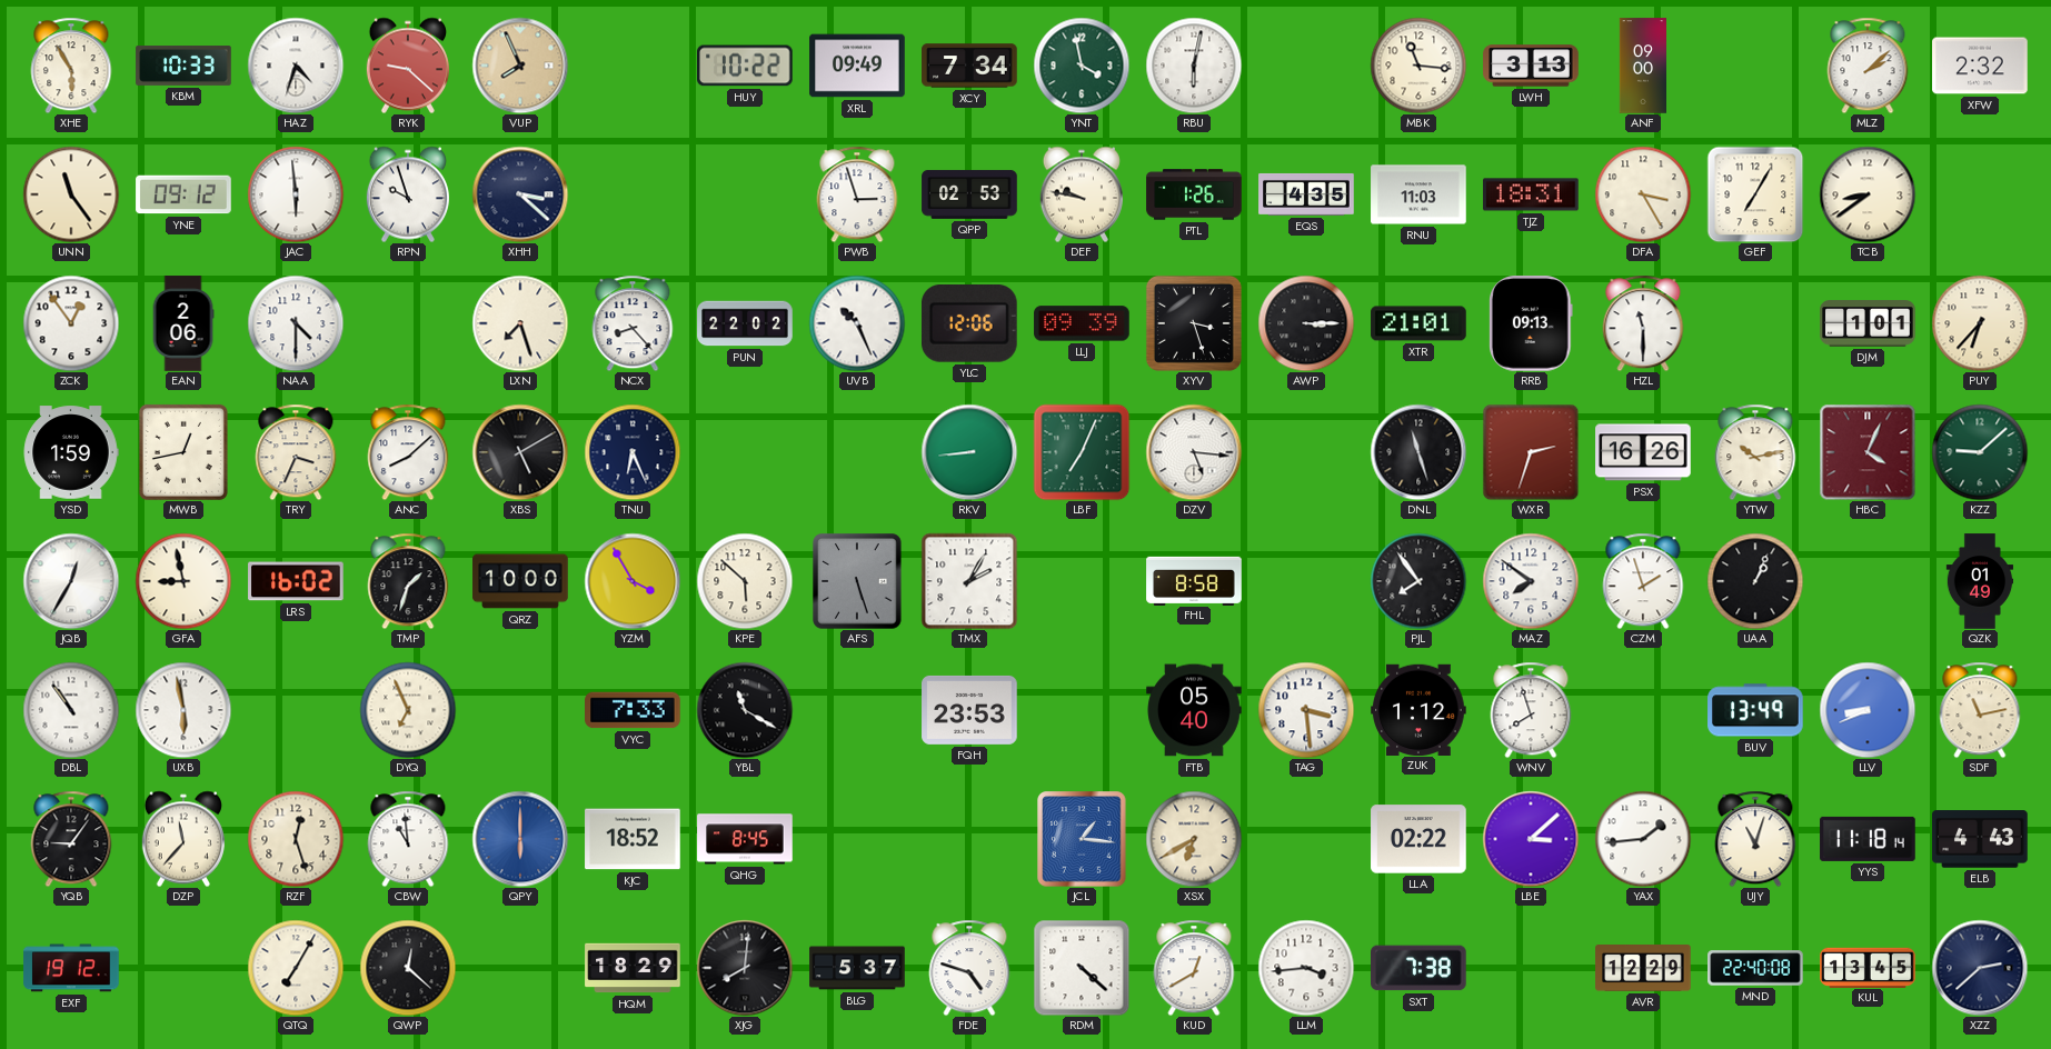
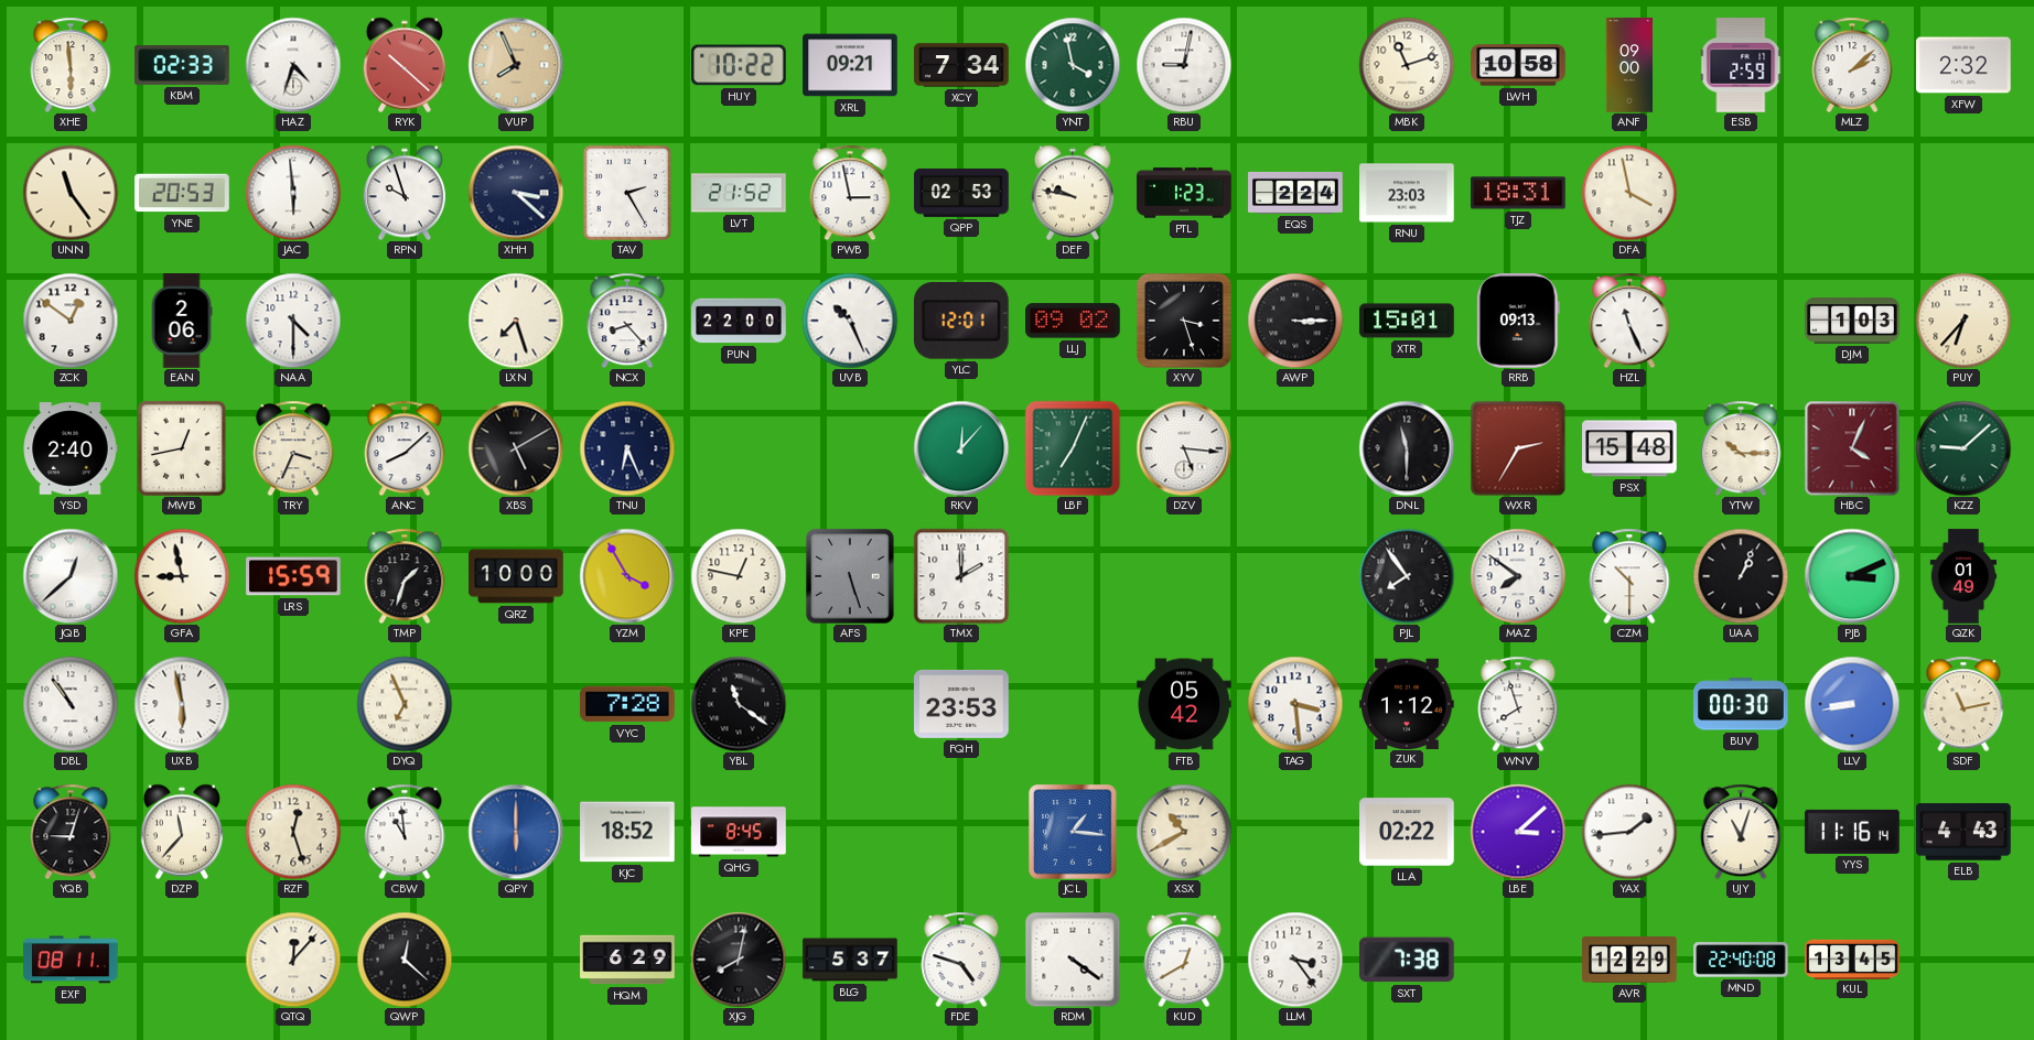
XHE: 5:55 -> 5:59 (71, 65)
KBM: 10:33 -> 02:33 (182, 66)
RYK: 9:22 -> 10:22 (405, 65)
XRL: 09:49 -> 09:21 (850, 65)
RBU: 6:02 -> 9:02 (1184, 65)
MBK: 11:16 -> 11:12 (1407, 65)
LWH: 3:13 -> 10:58 (1518, 65)
ESB: none -> 2:59 (1741, 65)
YNE: 09:12 -> 20:53 (182, 193)
TAV: none -> 2:25 (627, 193)
LVT: none -> 21:52 (739, 193)
PWB: 2:57 -> 2:58 (850, 193)
PTL: 1:26 -> 1:23 (1184, 193)
EQS: 4:35 -> 2:24 (1295, 193)
RNU: 11:03 -> 23:03 (1407, 193)
DFA: 3:25 -> 3:58 (1629, 193)
GEF: 7:05 -> none (1755, 194)
TCB: 8:39 -> none (1868, 194)
ZCK: 12:54 -> 12:51 (71, 321)
PUN: 22:02 -> 22:00 (739, 321)
YLC: 12:06 -> 12:01 (961, 322)
LLJ: 09:39 -> 09:02 (1073, 321)
XTR: 21:01 -> 15:01 (1407, 321)
HZL: 11:30 -> 11:26 (1629, 321)
DJM: 1:01 -> 1:03 (1852, 321)
YSD: 1:59 -> 2:40 (71, 448)
RKV: 8:44 -> 12:07 (961, 448)
DNL: 11:27 -> 11:30 (1407, 448)
WXR: 2:33 -> 2:35 (1518, 448)
PSX: 16:26 -> 15:48 (1629, 448)
YTW: 10:13 -> 10:15 (1741, 448)
JQB: 12:35 -> 12:38 (71, 576)
LRS: 16:02 -> 15:59 (293, 576)
KPE: 5:52 -> 12:47 (739, 576)
TMX: 2:05 -> 2:00 (961, 576)
FHL: 8:58 -> none (1194, 580)
CZM: 1:57 -> 10:30 (1629, 576)
PJB: none -> 3:11 (1852, 576)
VYC: 7:33 -> 7:28 (627, 704)
YBL: 11:20 -> 11:21 (739, 704)
FTB: 05:40 -> 05:42 (1184, 704)
BUV: 13:49 -> 00:30 (1741, 704)
LLV: 8:41 -> 8:43 (1852, 704)
YQB: 9:06 -> 9:03 (71, 832)
XSX: 6:40 -> 10:40 (1184, 832)
YYS: 11:18 -> 11:16 (1852, 832)
EXF: 19:12 -> 08:11 (71, 960)
QTQ: 7:05 -> 12:07 (293, 960)
HQM: 18:29 -> 6:29 (627, 960)
XJG: 8:01 -> 8:02 (739, 960)
RDM: 4:22 -> 4:21 (1073, 960)
LLM: 3:44 -> 3:24 (1295, 960)
XZZ: 2:38 -> none (1980, 968)
